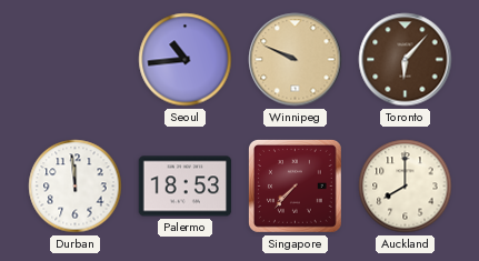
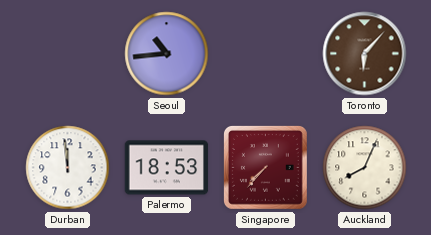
Winnipeg: 9:49 -> none (296, 60)
Auckland: 8:00 -> 8:04 (365, 168)
